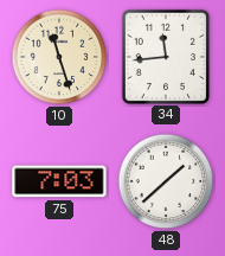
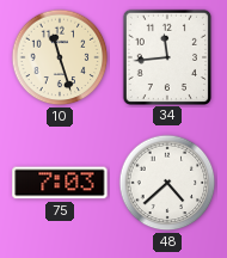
48: 1:38 -> 4:38 (167, 183)
